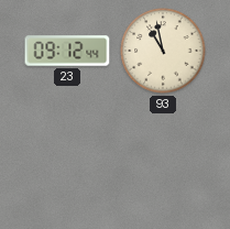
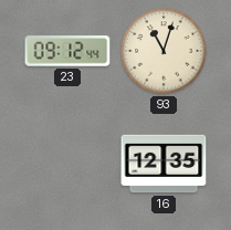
93: 10:58 -> 11:03 (164, 51)
16: none -> 12:35 (164, 164)
